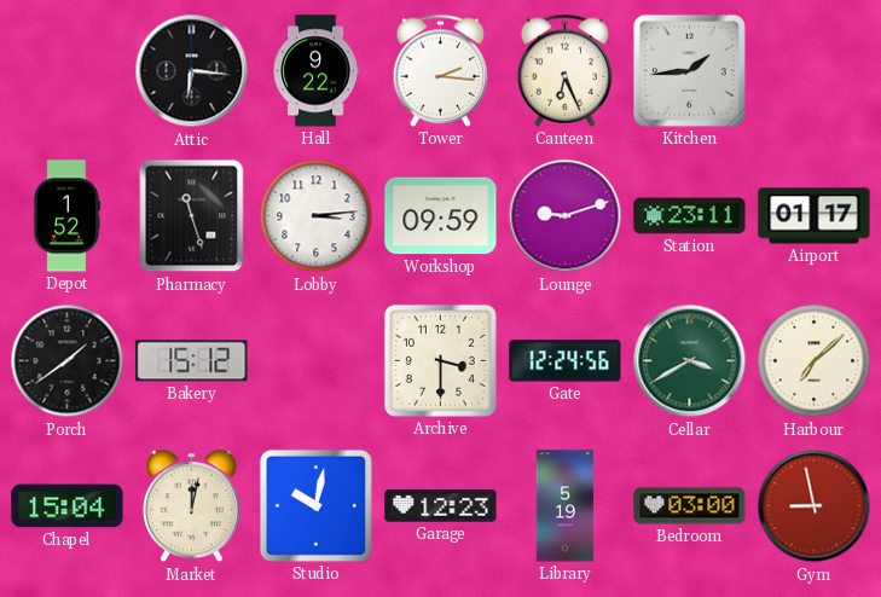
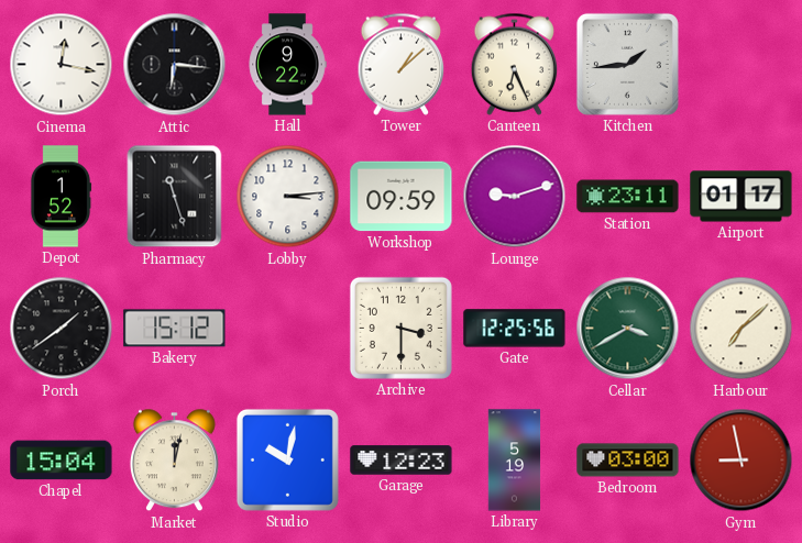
Cinema: none -> 12:17 (62, 65)
Tower: 2:16 -> 1:08 (402, 64)
Gate: 12:24 -> 12:25 (515, 329)
